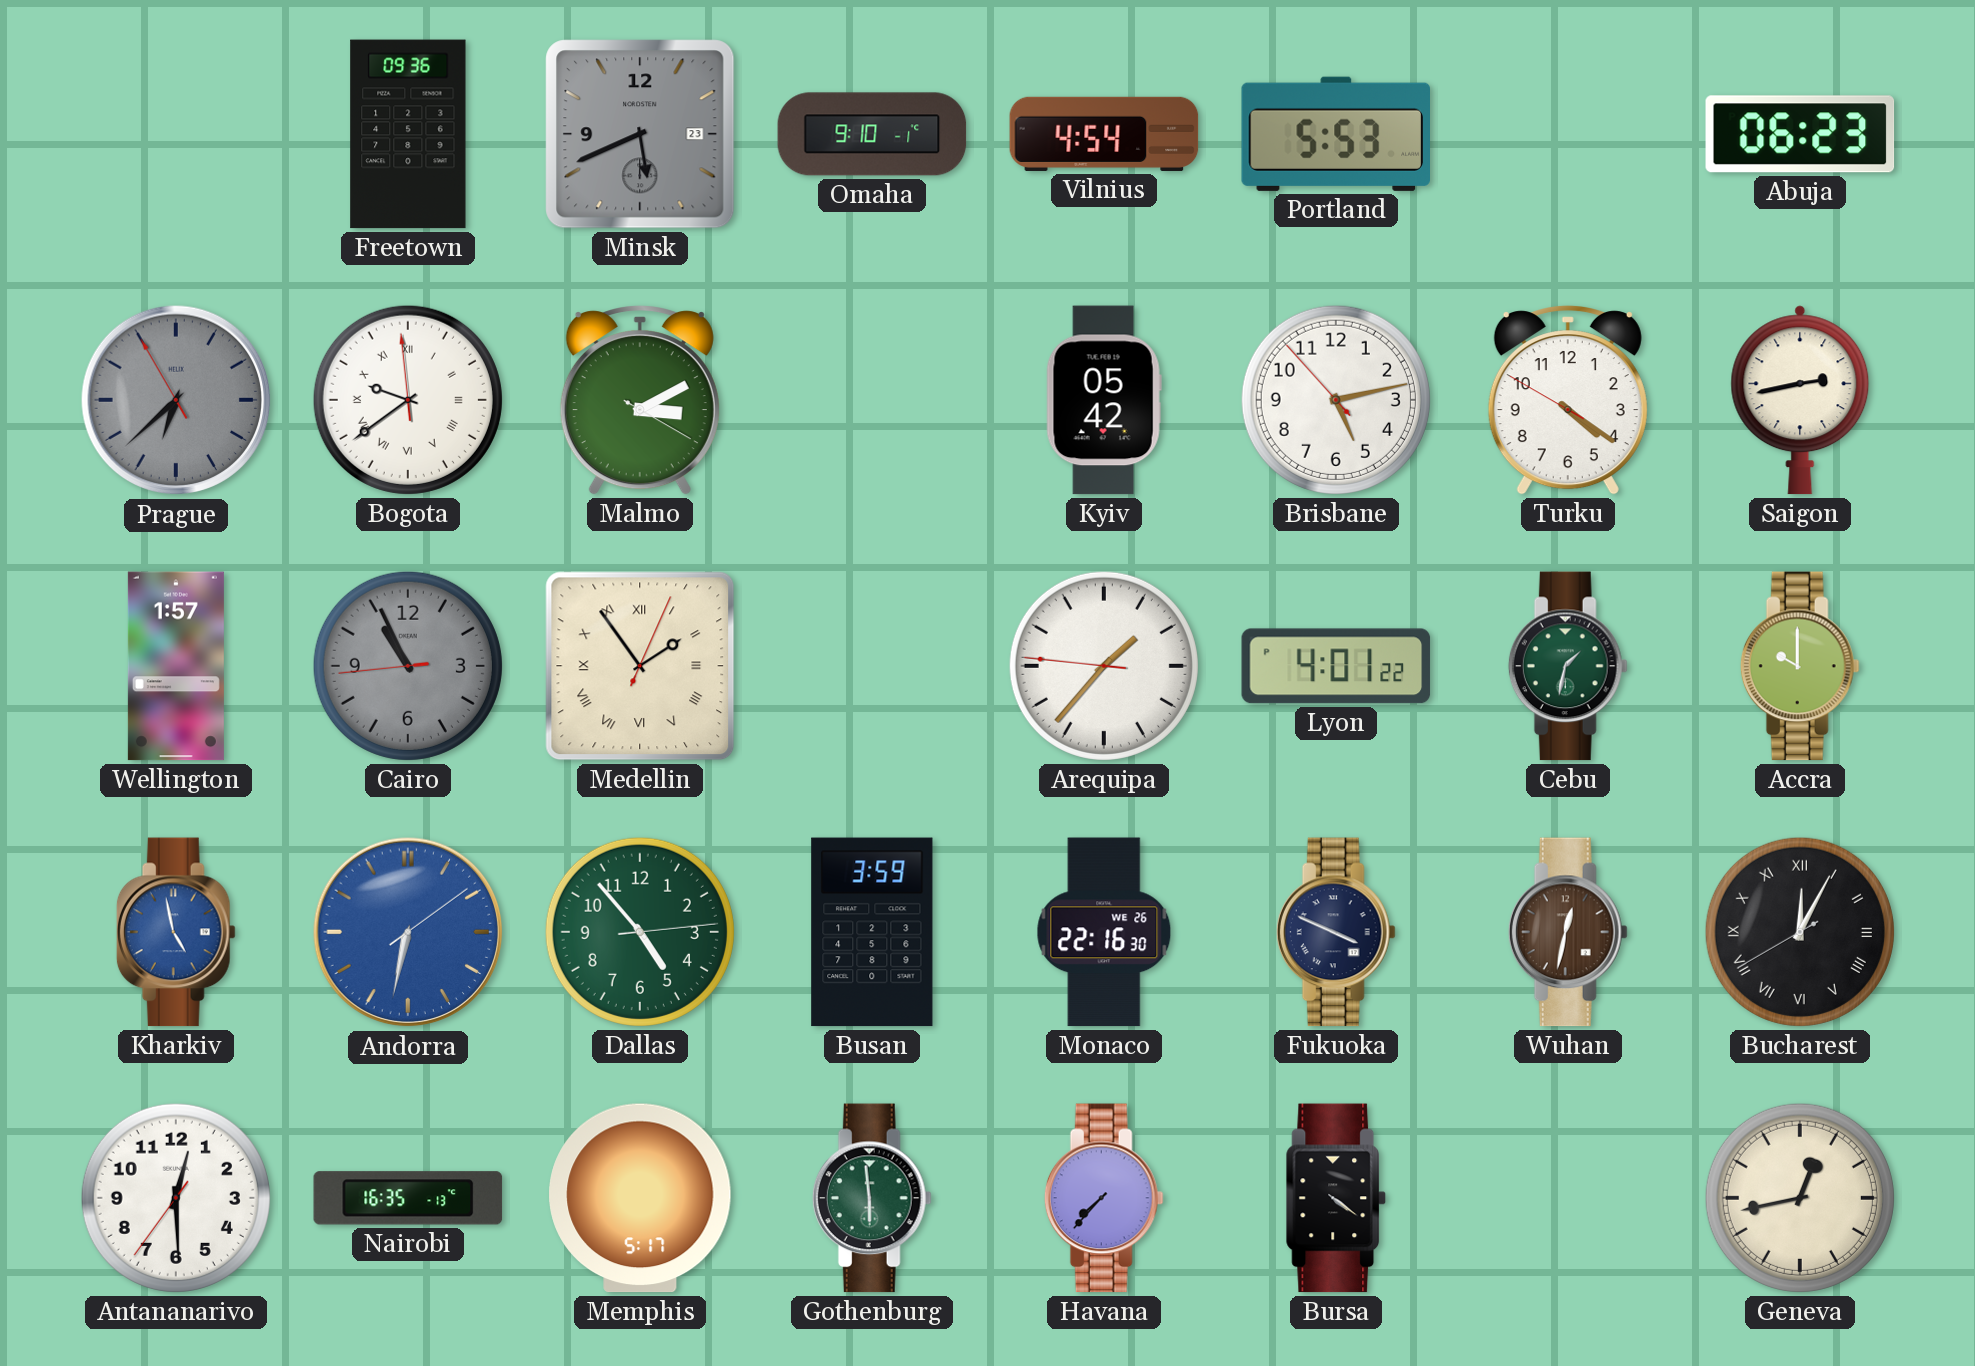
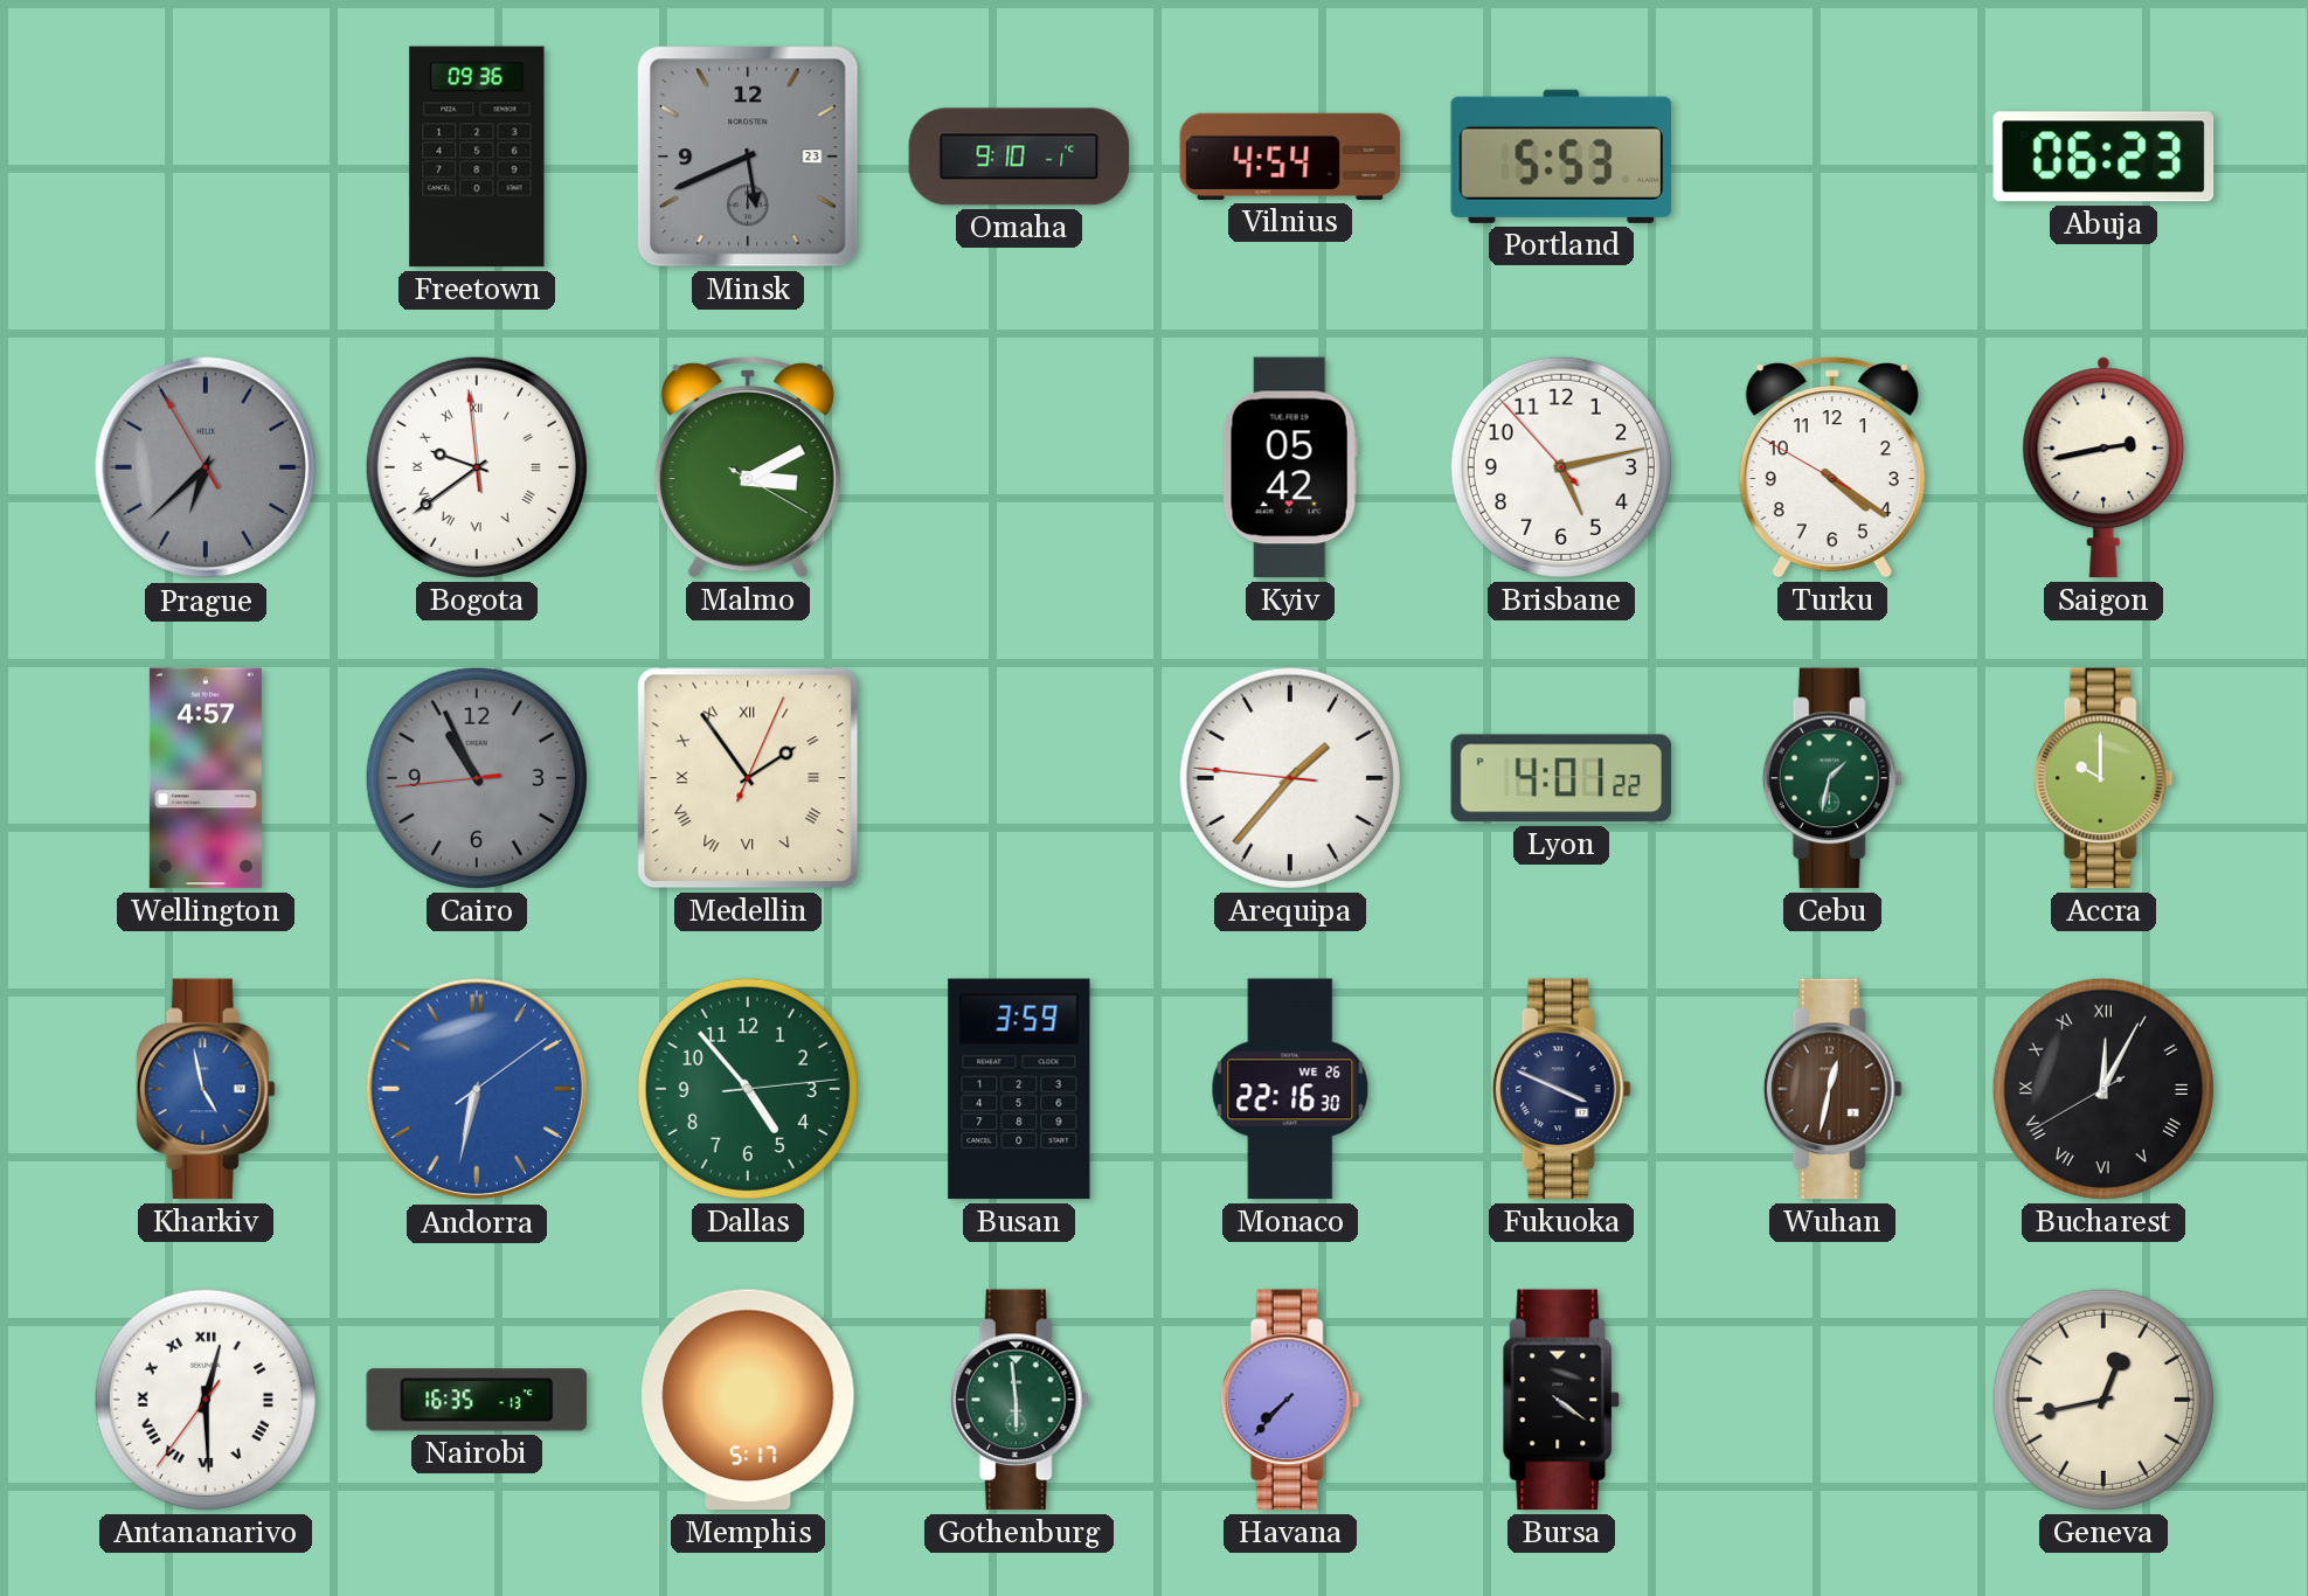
Wellington: 1:57 -> 4:57 (206, 778)
Antananarivo numerals: Arabic -> Roman (206, 1400)
